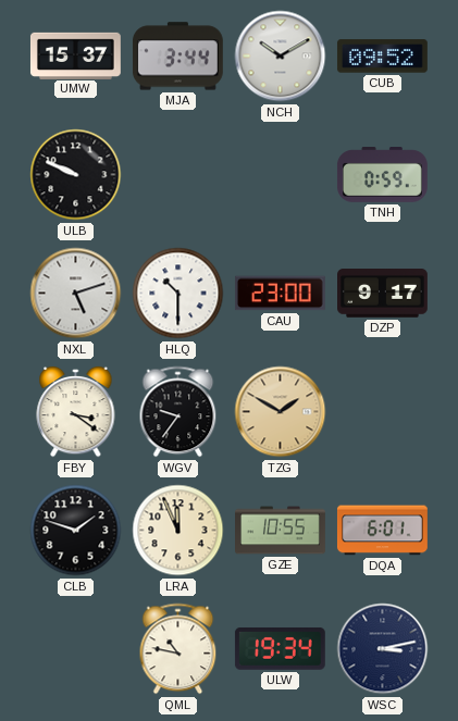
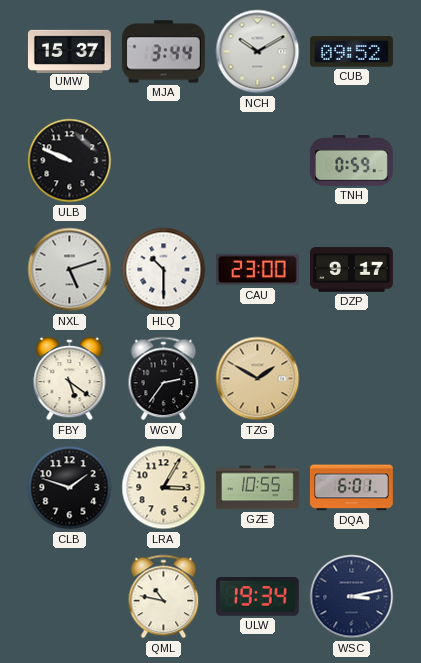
FBY: 3:21 -> 5:21 (70, 379)
WGV: 9:36 -> 2:36 (164, 379)
LRA: 11:56 -> 3:05 (164, 488)
